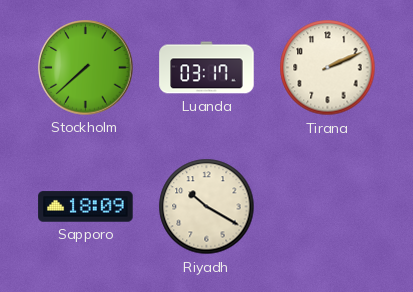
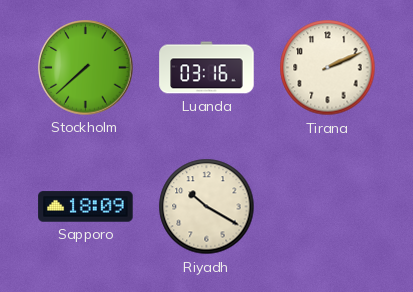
Luanda: 03:17 -> 03:16 (207, 68)
